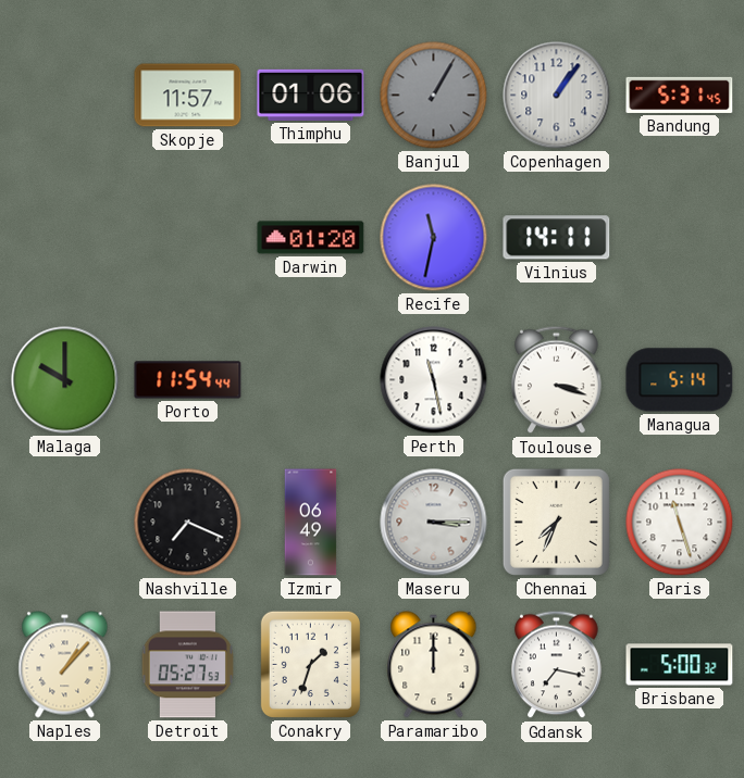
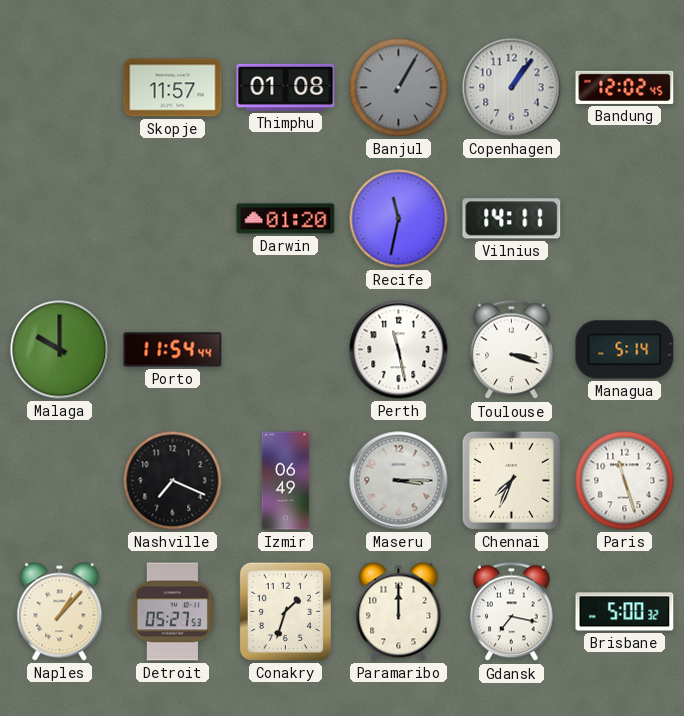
Thimphu: 01:06 -> 01:08 (286, 87)
Bandung: 5:31 -> 12:02 (625, 87)
